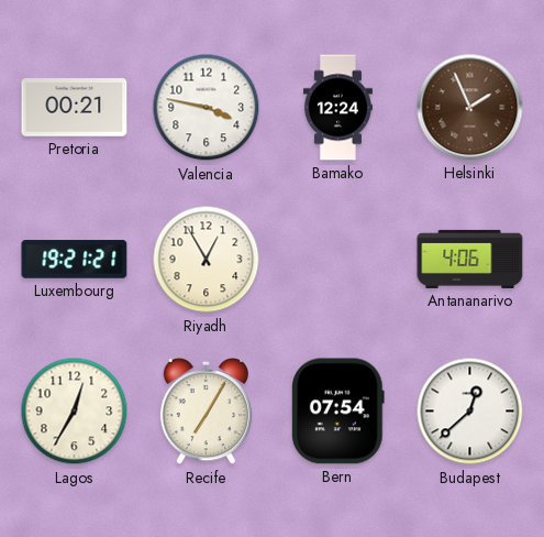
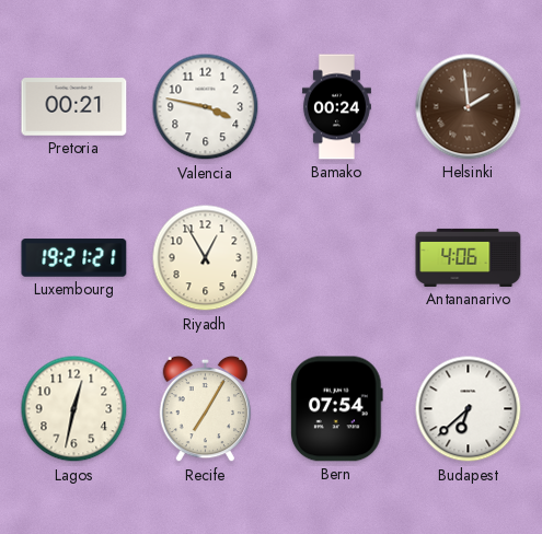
Bamako: 12:24 -> 00:24 (336, 107)
Helsinki: 1:56 -> 1:59 (469, 107)
Lagos: 12:35 -> 12:32 (74, 409)
Budapest: 12:38 -> 6:38 (469, 409)
